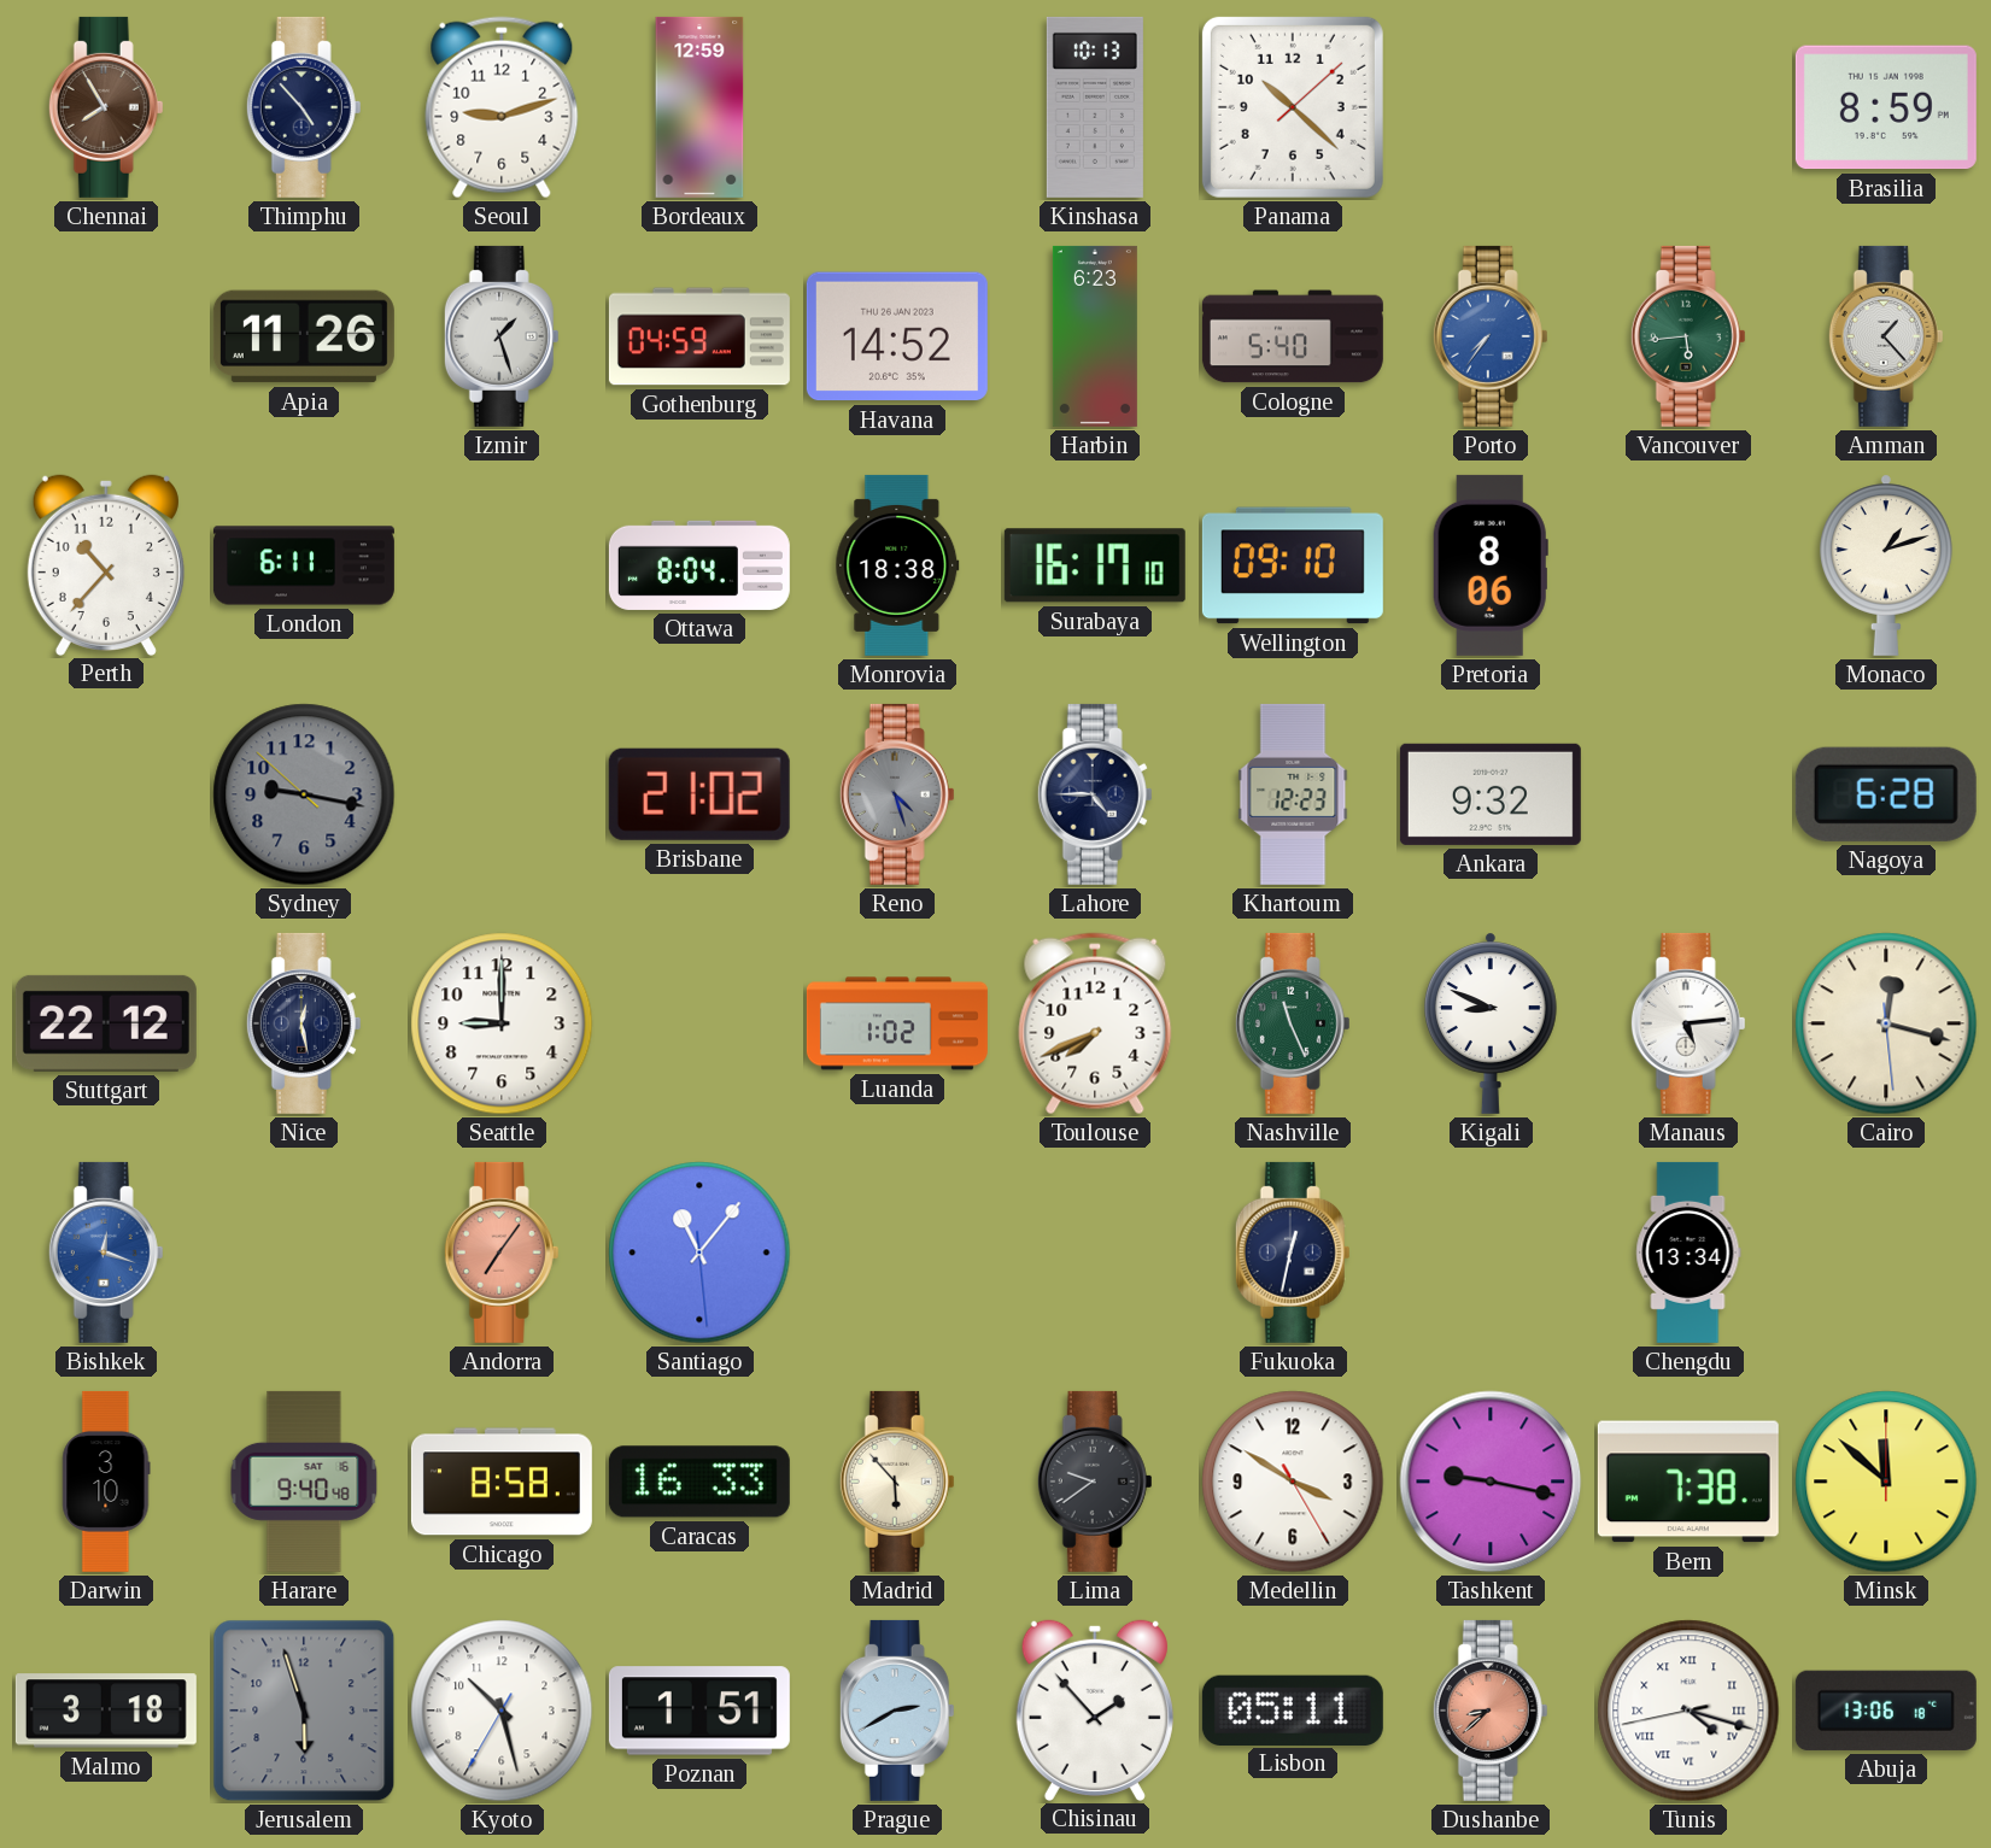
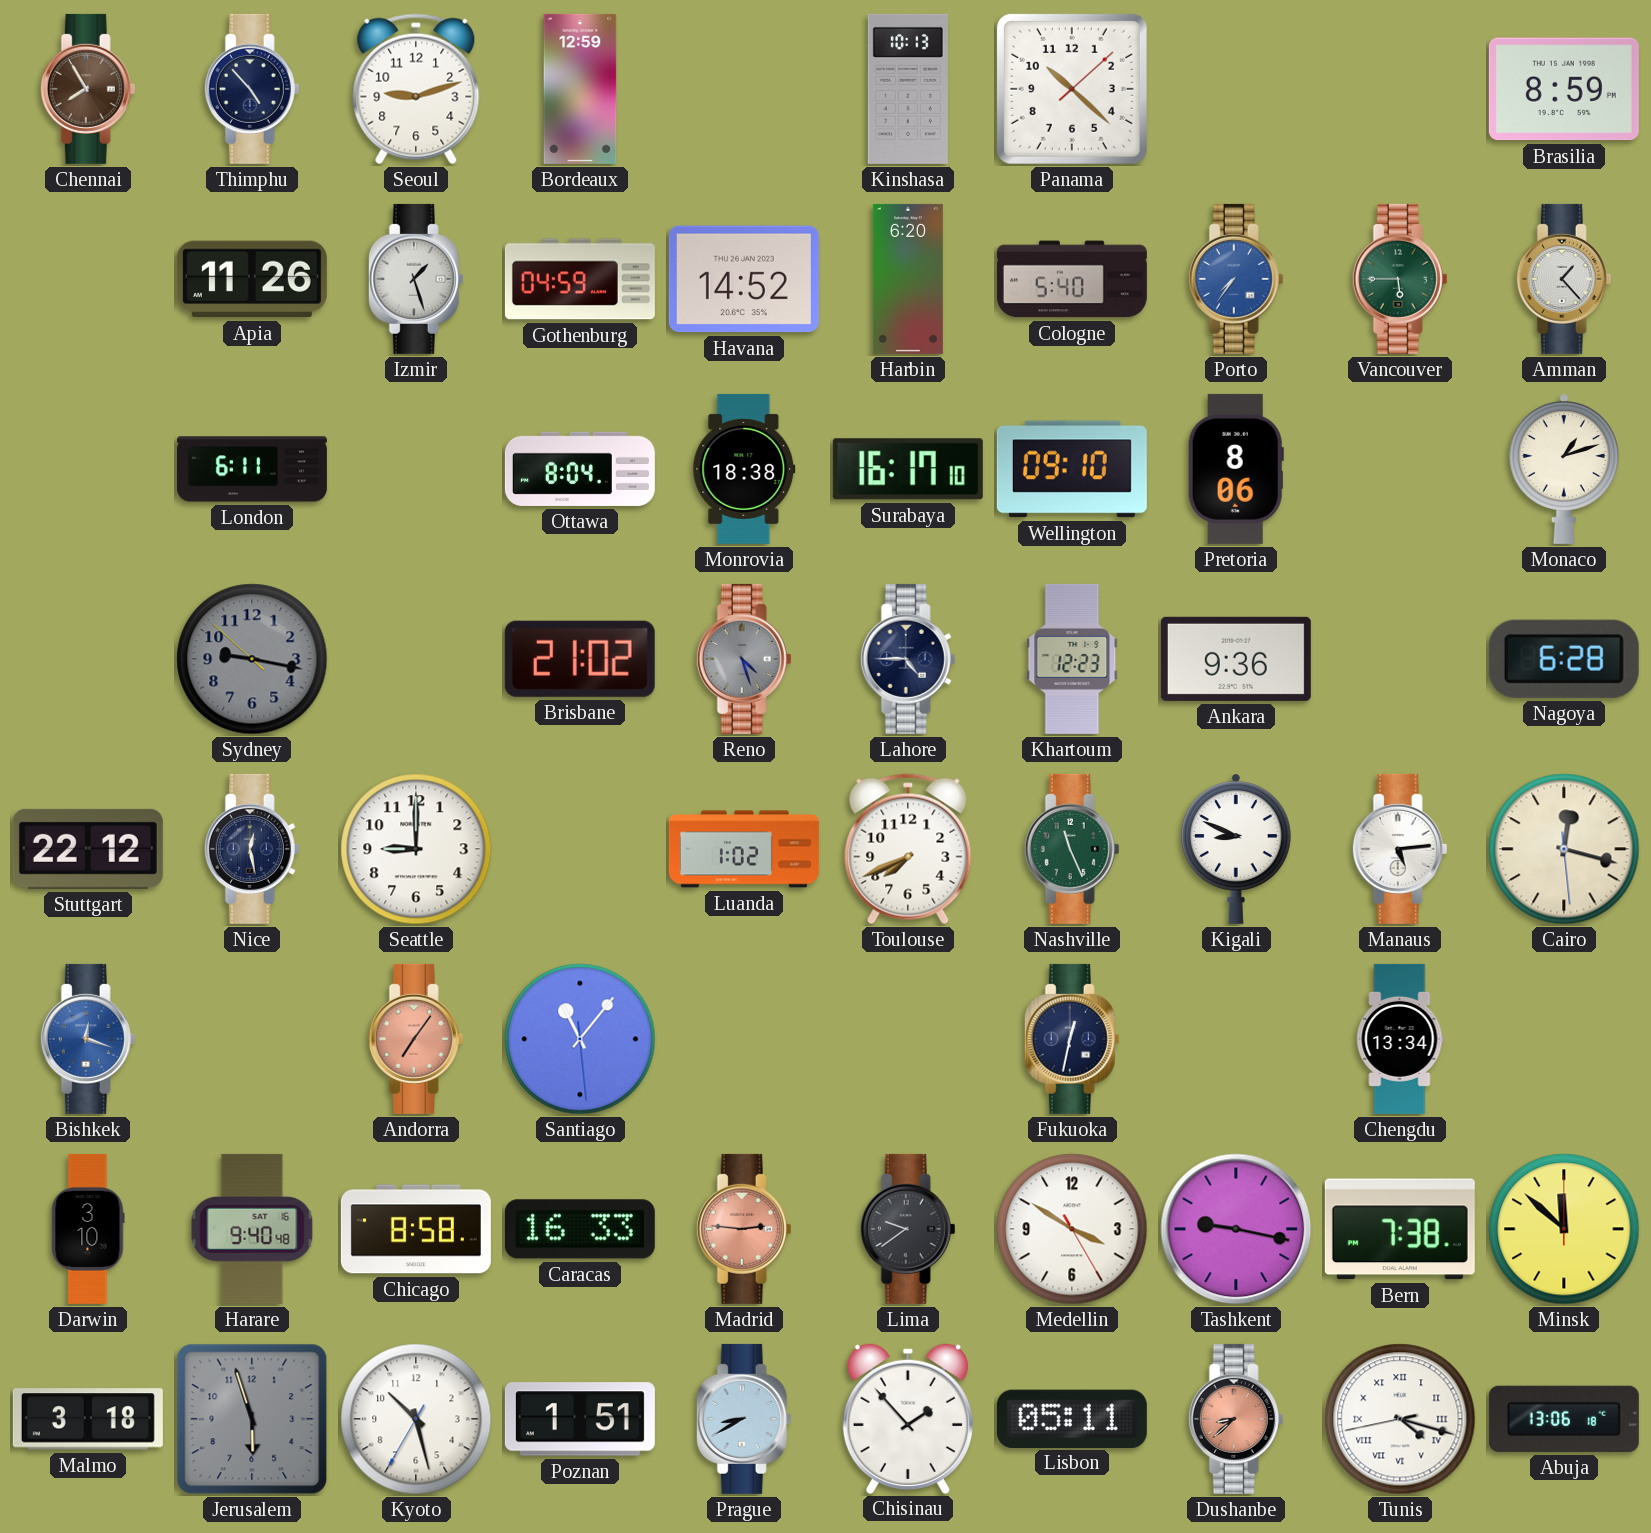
Harbin: 6:23 -> 6:20 (908, 279)
Vancouver: 5:44 -> 5:45 (1400, 279)
Perth: 10:37 -> none (106, 564)
Ankara: 9:32 -> 9:36 (1236, 659)
Madrid: 5:53 -> 2:46 (744, 1229)
Madrid dial: cream -> salmon (744, 1229)
Prague: 2:40 -> 8:40 (744, 1419)
